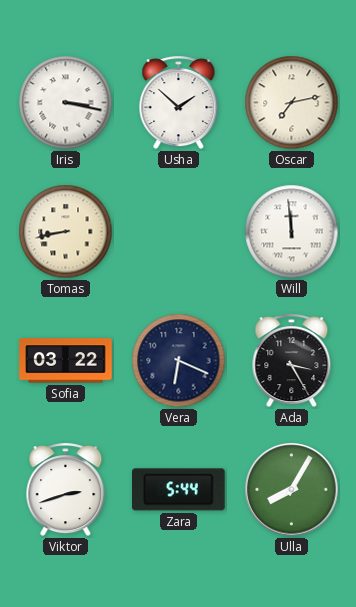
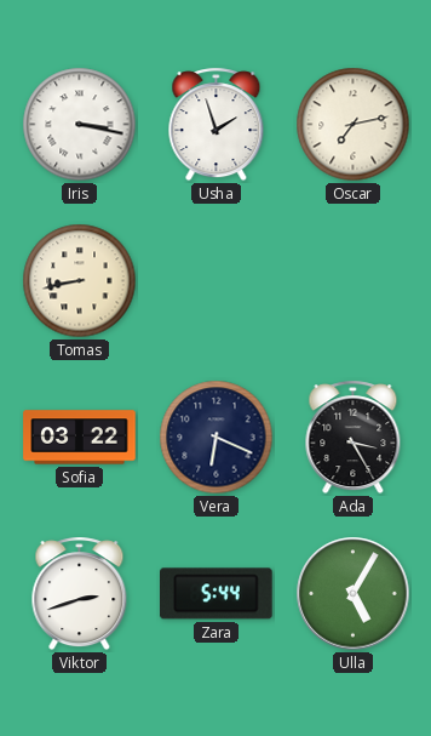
Usha: 1:52 -> 1:57 (217, 125)
Will: 11:59 -> none (292, 232)
Ulla: 8:05 -> 5:05 (354, 594)
